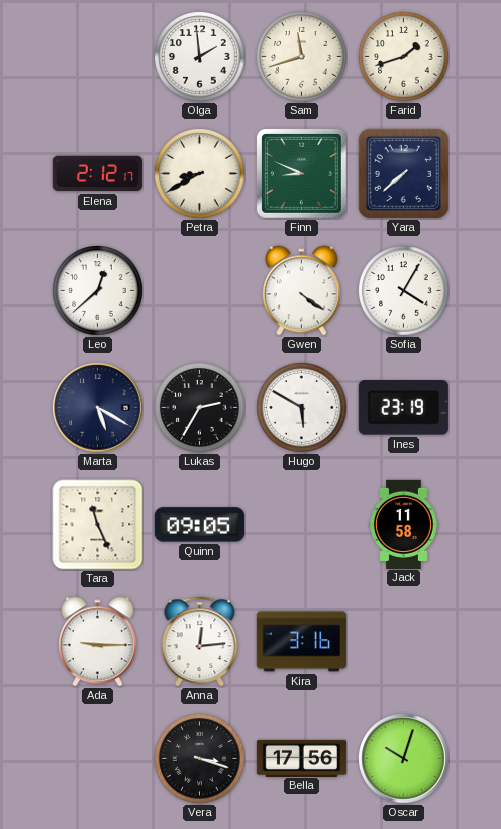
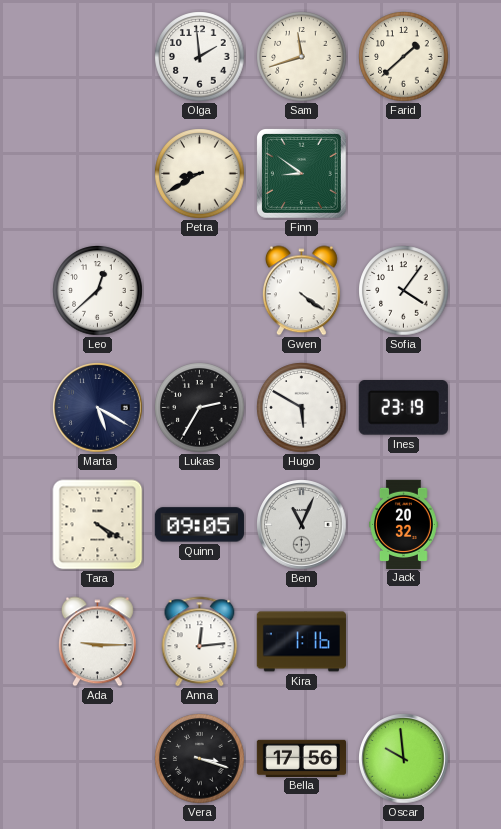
Farid: 1:42 -> 1:38 (404, 57)
Elena: 2:12 -> none (97, 174)
Finn: 8:49 -> 8:51 (301, 173)
Yara: 7:38 -> none (403, 173)
Sofia: 4:05 -> 4:06 (404, 291)
Tara: 11:26 -> 4:20 (98, 525)
Ben: none -> 11:04 (302, 525)
Jack: 11:58 -> 20:32 (404, 524)
Kira: 3:16 -> 1:16 (301, 642)
Oscar: 10:03 -> 9:59 (404, 759)
